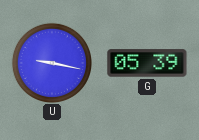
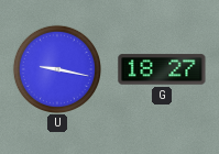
G: 05:39 -> 18:27 (162, 69)
